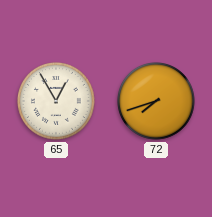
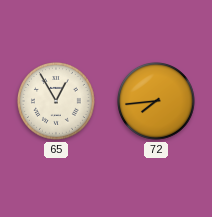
72: 7:42 -> 7:44 (157, 102)
